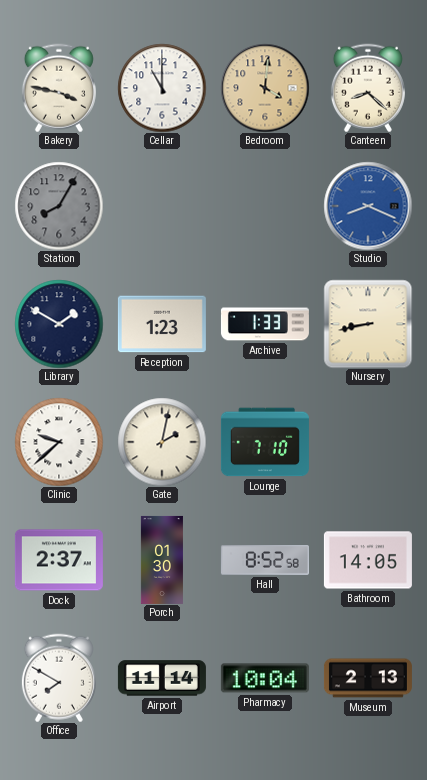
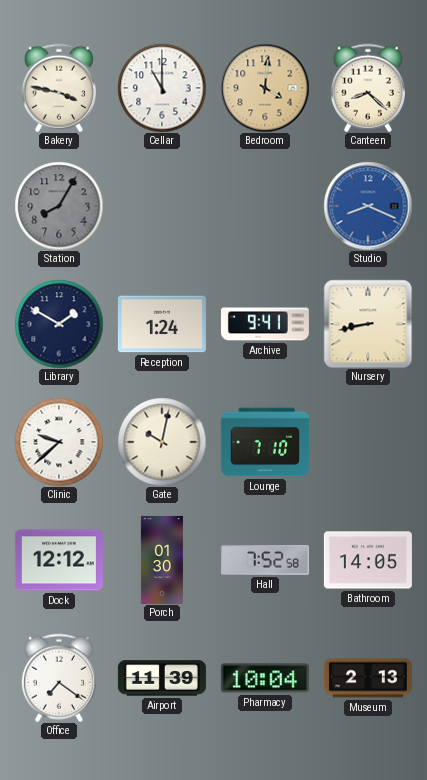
Reception: 1:23 -> 1:24 (162, 324)
Archive: 1:33 -> 9:41 (265, 324)
Gate: 2:02 -> 10:02 (162, 442)
Dock: 2:37 -> 12:12 (59, 560)
Hall: 8:52 -> 7:52 (265, 560)
Office: 7:50 -> 7:21 (59, 678)
Airport: 11:14 -> 11:39 (162, 678)
